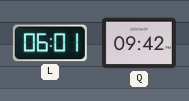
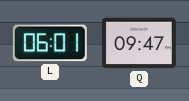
Q: 09:42 -> 09:47 (139, 43)
